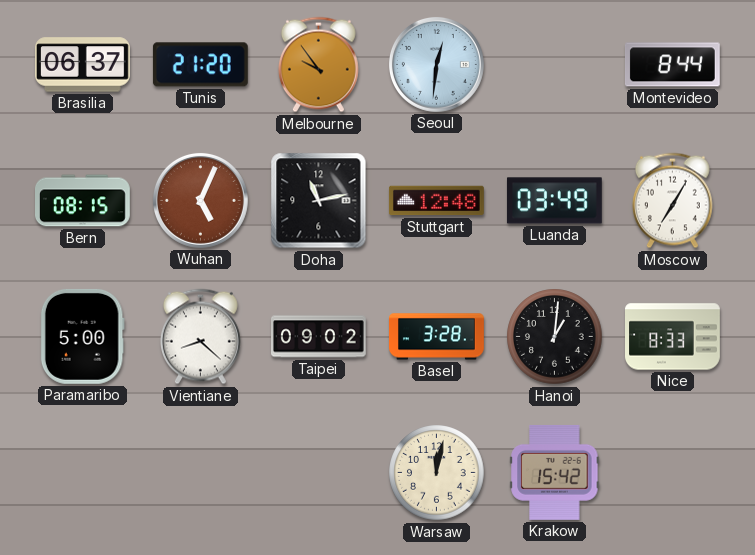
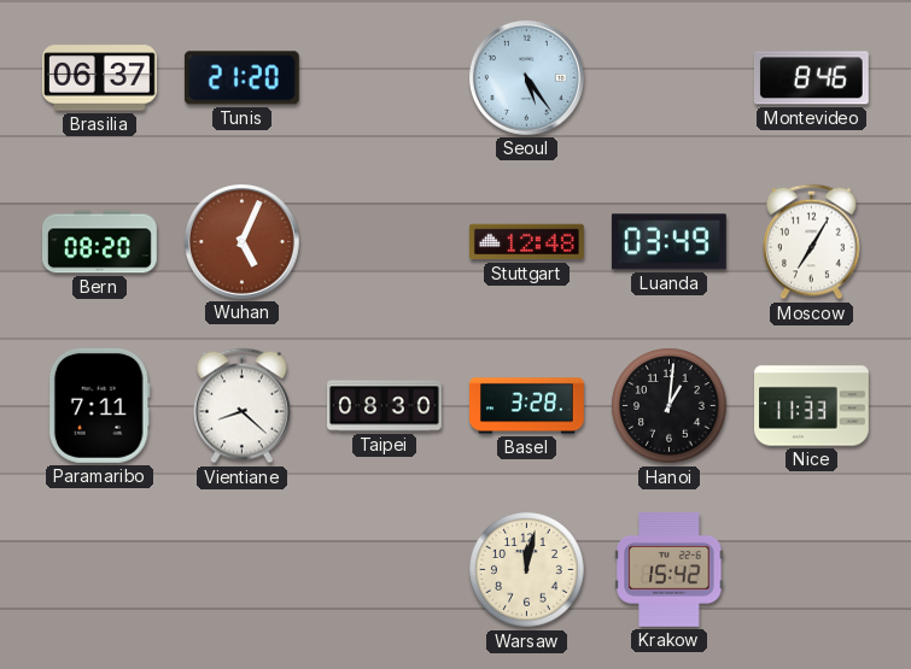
Melbourne: 9:54 -> none (318, 65)
Seoul: 12:31 -> 5:24 (526, 77)
Montevideo: 8:44 -> 8:46 (811, 78)
Bern: 08:15 -> 08:20 (100, 242)
Doha: 11:13 -> none (319, 201)
Paramaribo: 5:00 -> 7:11 (99, 405)
Taipei: 09:02 -> 08:30 (385, 406)
Nice: 8:33 -> 11:33 (812, 406)
